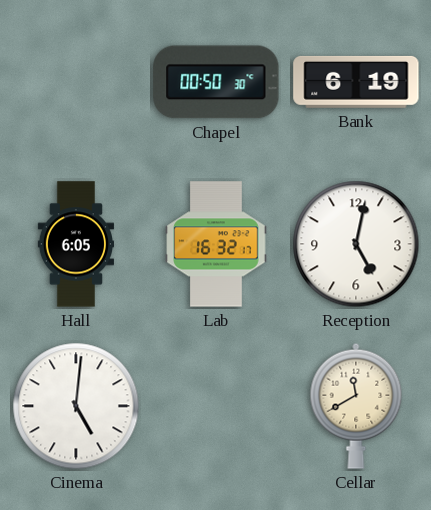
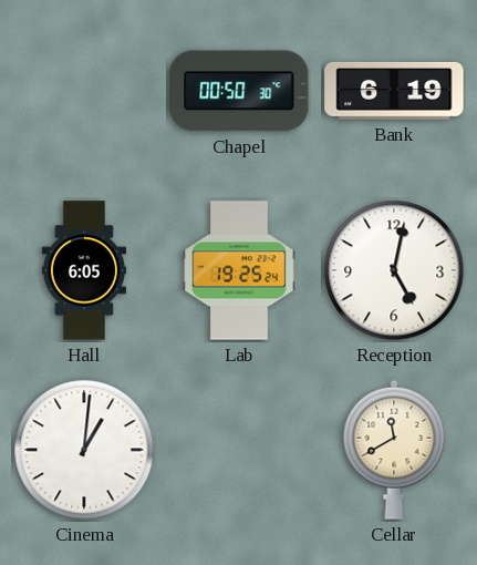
Lab: 16:32 -> 19:25 (239, 270)
Cinema: 5:01 -> 1:01 (84, 450)
